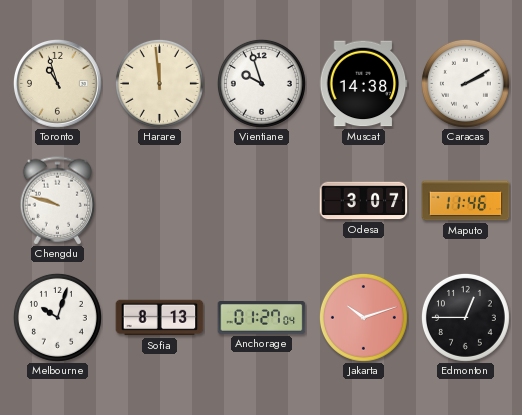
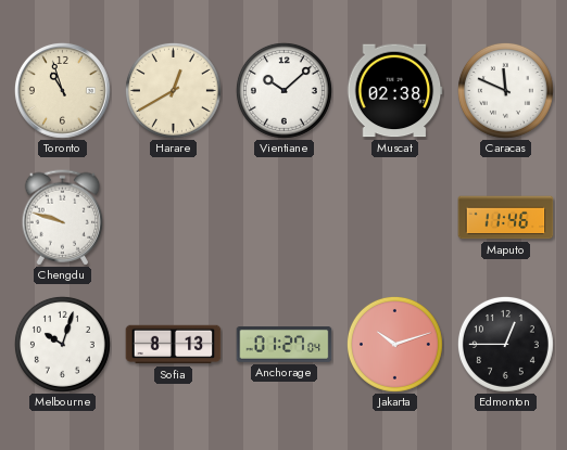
Harare: 11:59 -> 12:40 (173, 90)
Vientiane: 9:57 -> 10:08 (283, 90)
Muscat: 14:38 -> 02:38 (394, 91)
Caracas: 2:10 -> 11:49 (505, 90)
Odesa: 3:07 -> none (364, 201)
